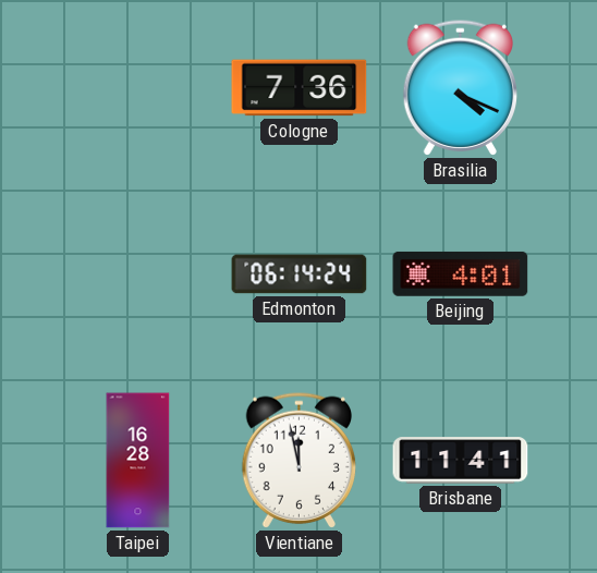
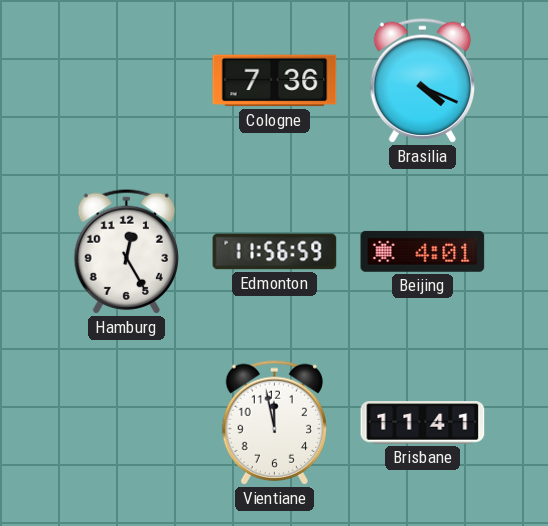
Hamburg: none -> 12:25 (126, 251)
Edmonton: 06:14 -> 11:56 (275, 252)
Taipei: 16:28 -> none (138, 461)
